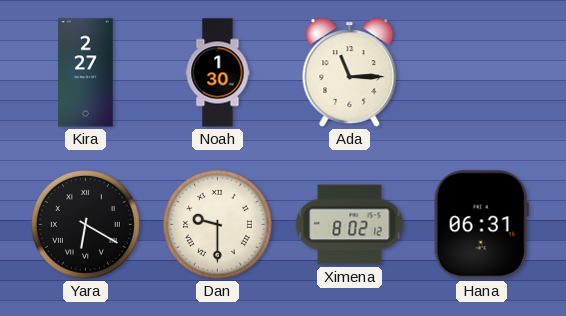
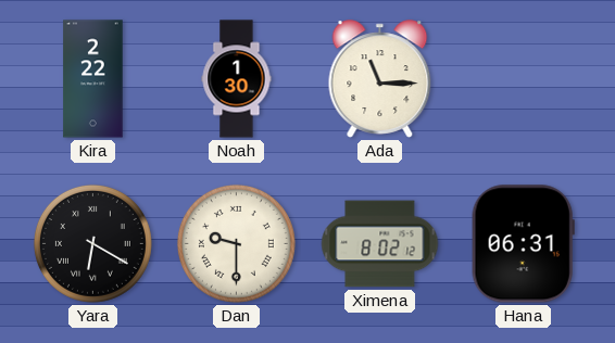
Kira: 2:27 -> 2:22 (93, 79)
